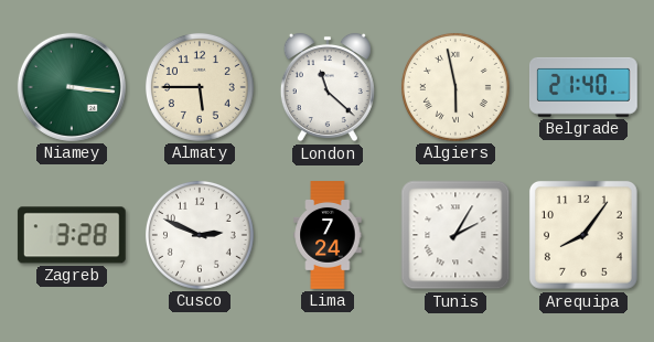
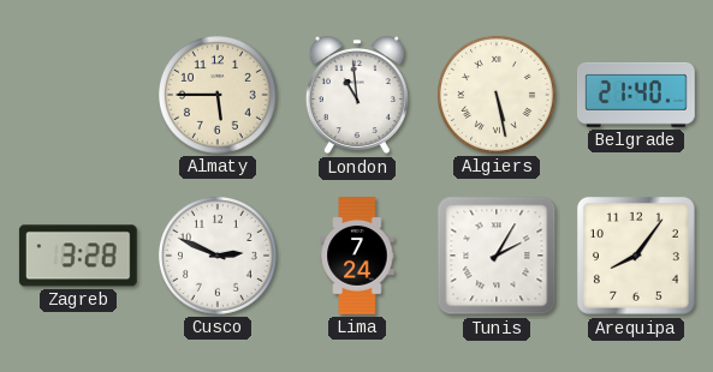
Niamey: 3:16 -> none (72, 87)
London: 11:22 -> 10:59 (357, 95)
Algiers: 5:58 -> 5:28 (497, 95)
